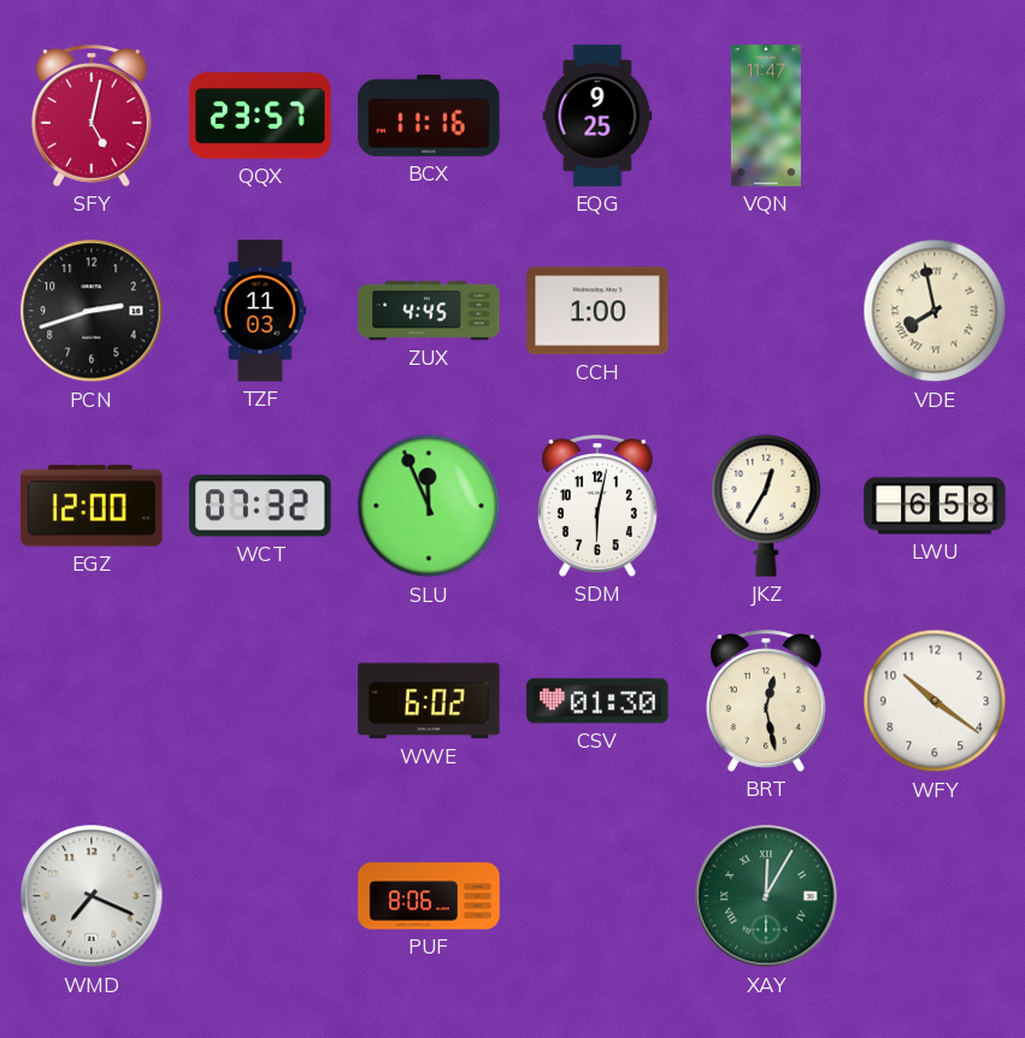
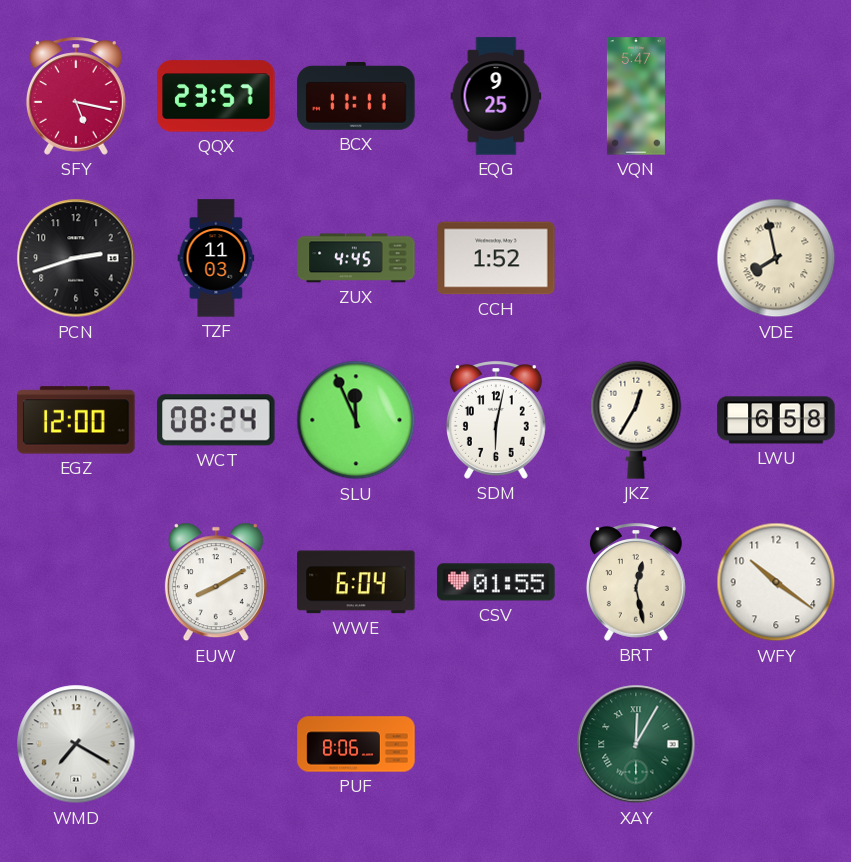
SFY: 5:02 -> 5:17 (76, 96)
BCX: 11:16 -> 11:11 (356, 96)
VQN: 11:47 -> 5:47 (636, 96)
CCH: 1:00 -> 1:52 (496, 258)
WCT: 07:32 -> 08:24 (216, 420)
EUW: none -> 8:10 (216, 582)
WWE: 6:02 -> 6:04 (356, 582)
CSV: 01:30 -> 01:55 (496, 582)
WMD: 7:19 -> 7:20 (76, 744)
